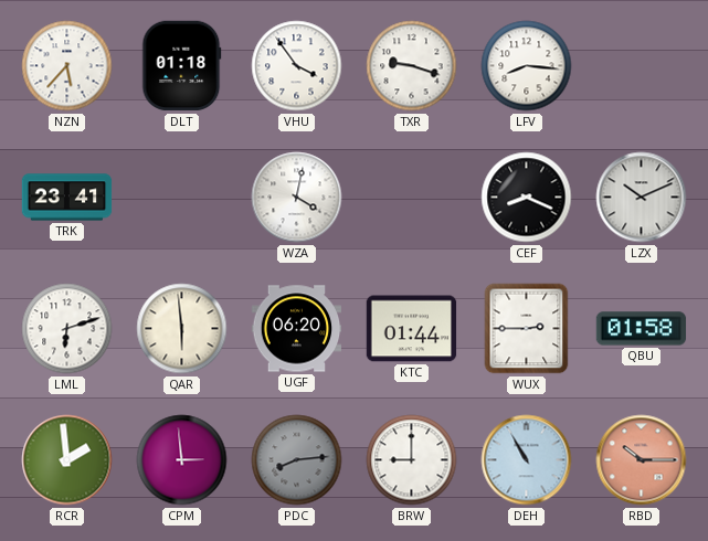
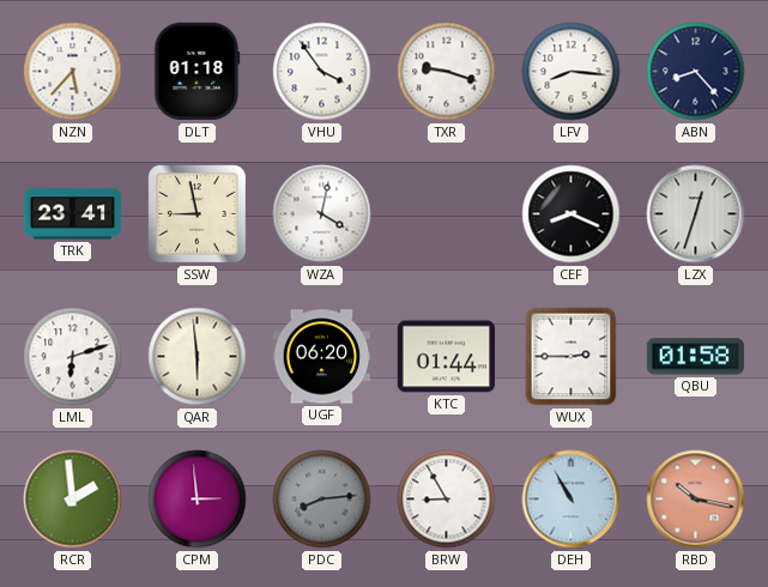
ABN: none -> 8:23 (696, 72)
SSW: none -> 8:58 (198, 214)
LZX: 10:11 -> 12:33 (696, 214)
BRW: 9:00 -> 8:55 (447, 500)
RBD: 10:15 -> 10:17 (696, 500)
